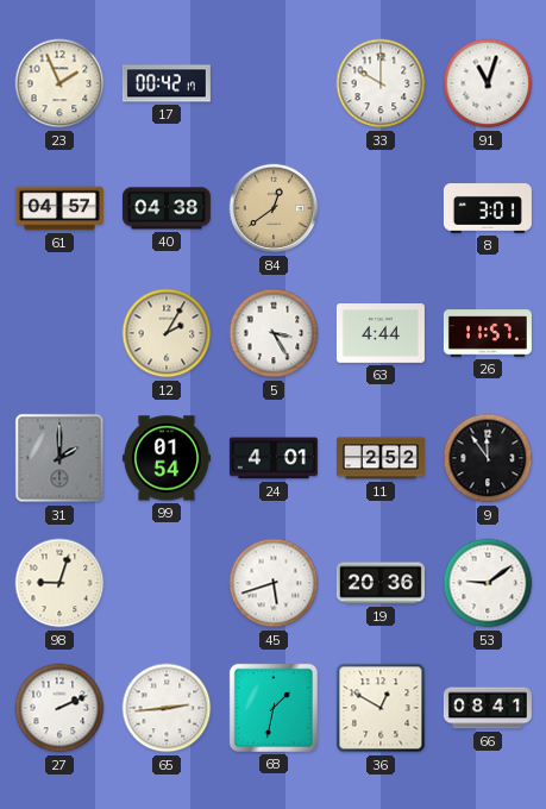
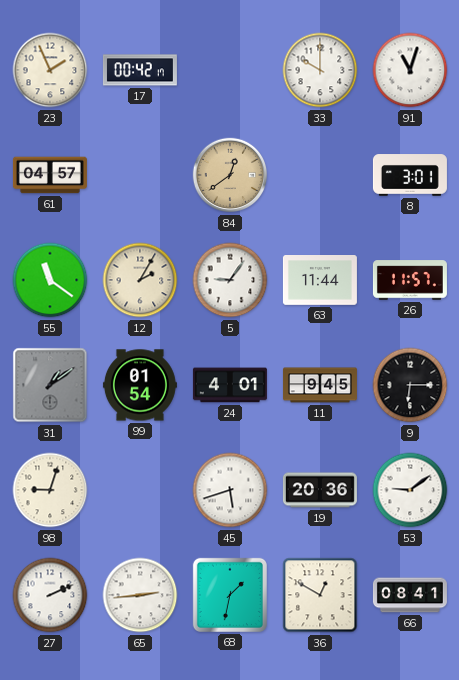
40: 04:38 -> none (167, 208)
55: none -> 11:21 (50, 280)
5: 3:25 -> 9:06 (230, 280)
63: 4:44 -> 11:44 (320, 281)
31: 2:00 -> 1:09 (50, 385)
11: 2:52 -> 9:45 (320, 385)
9: 11:54 -> 6:15 (410, 385)
